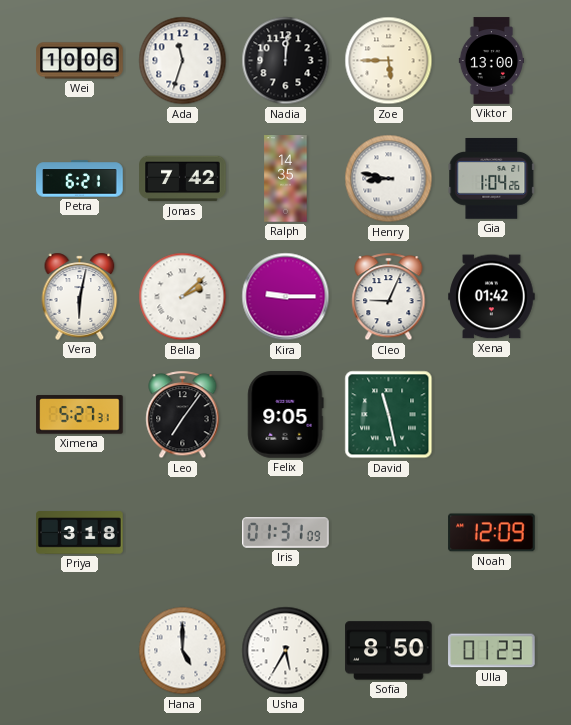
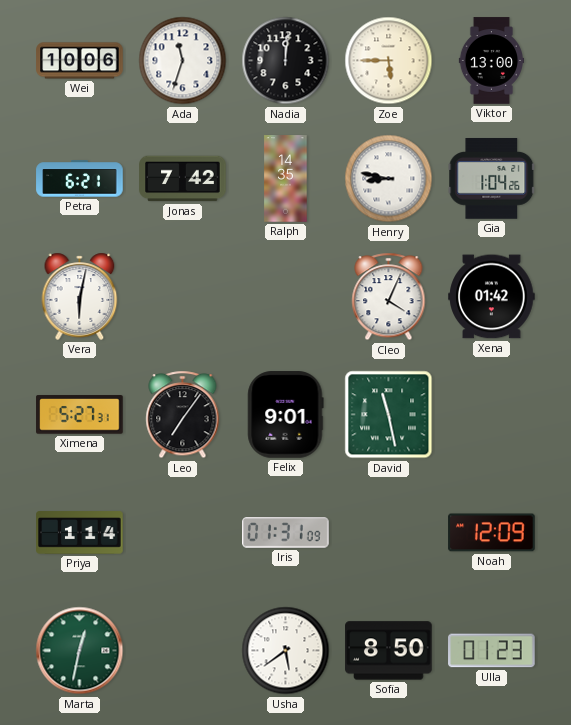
Bella: 2:08 -> none (183, 297)
Kira: 9:15 -> none (286, 297)
Cleo: 9:04 -> 4:04 (389, 297)
Felix: 9:05 -> 9:01 (286, 415)
Priya: 3:18 -> 1:14 (80, 533)
Marta: none -> 12:32 (80, 651)
Hana: 5:00 -> none (183, 651)
Usha: 5:35 -> 5:39 (286, 651)
